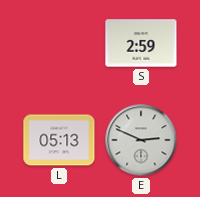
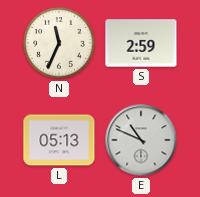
N: none -> 11:34 (59, 43)
E: 2:49 -> 10:49 (141, 140)
